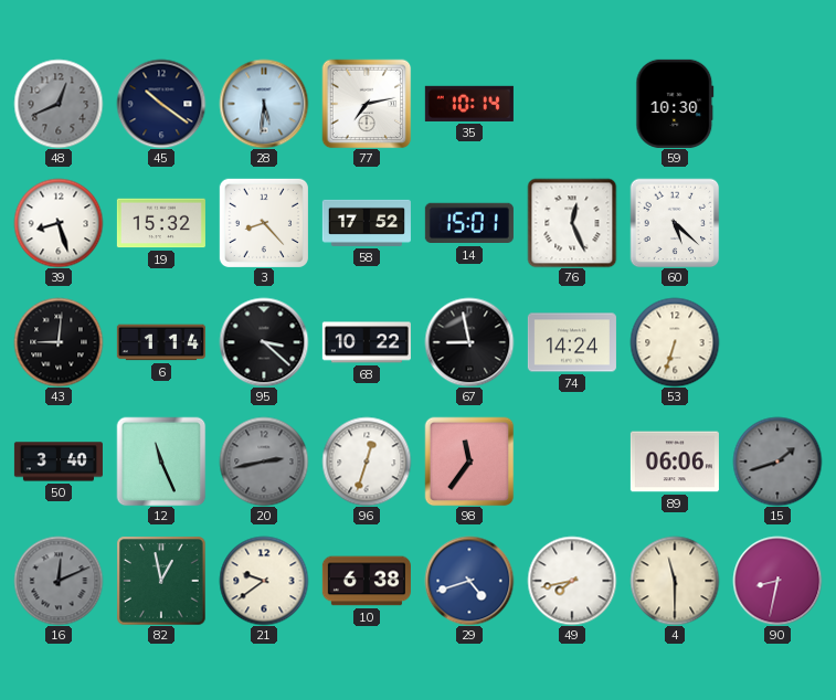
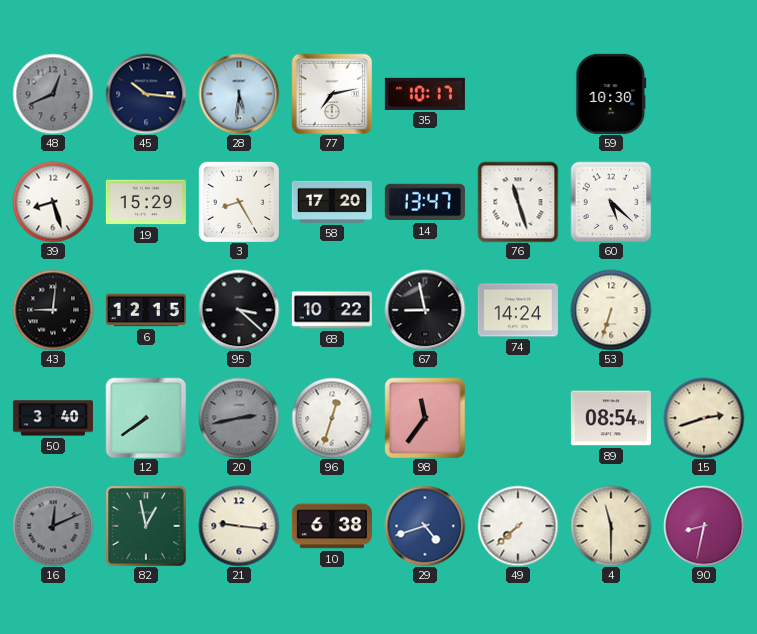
45: 10:21 -> 10:16 (146, 94)
35: 10:14 -> 10:17 (425, 94)
19: 15:32 -> 15:29 (146, 202)
3: 8:23 -> 8:25 (239, 202)
58: 17:52 -> 17:20 (332, 202)
14: 15:01 -> 13:47 (425, 202)
76: 12:26 -> 11:27 (518, 202)
6: 1:14 -> 12:15 (146, 310)
12: 11:26 -> 7:39 (146, 418)
89: 06:06 -> 08:54 (611, 418)
15: 1:42 -> 2:42 (704, 418)
15 dial: grey -> cream (704, 418)
21: 9:39 -> 9:16 (239, 526)
49: 7:43 -> 7:38 (518, 526)
